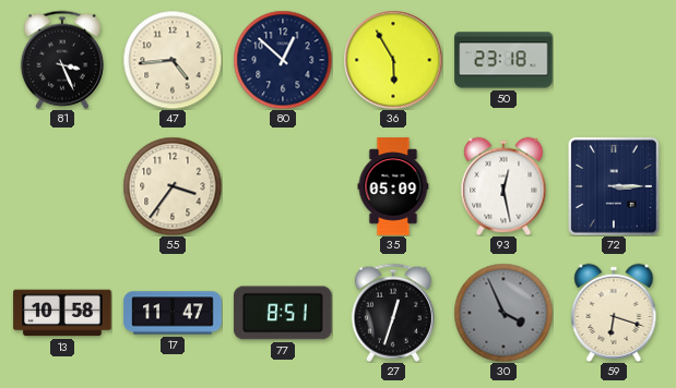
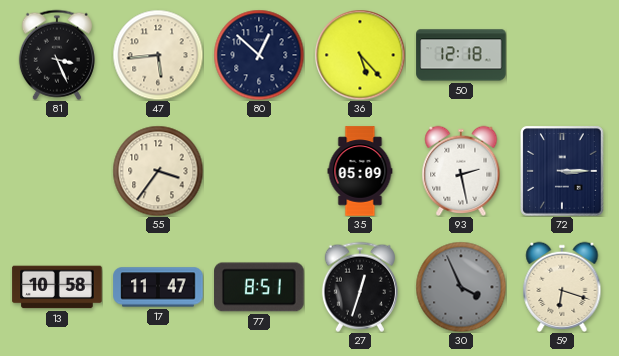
47: 4:44 -> 5:44 (158, 55)
36: 5:55 -> 5:23 (360, 55)
50: 23:18 -> 12:18 (461, 55)
93: 12:28 -> 2:28 (461, 170)
